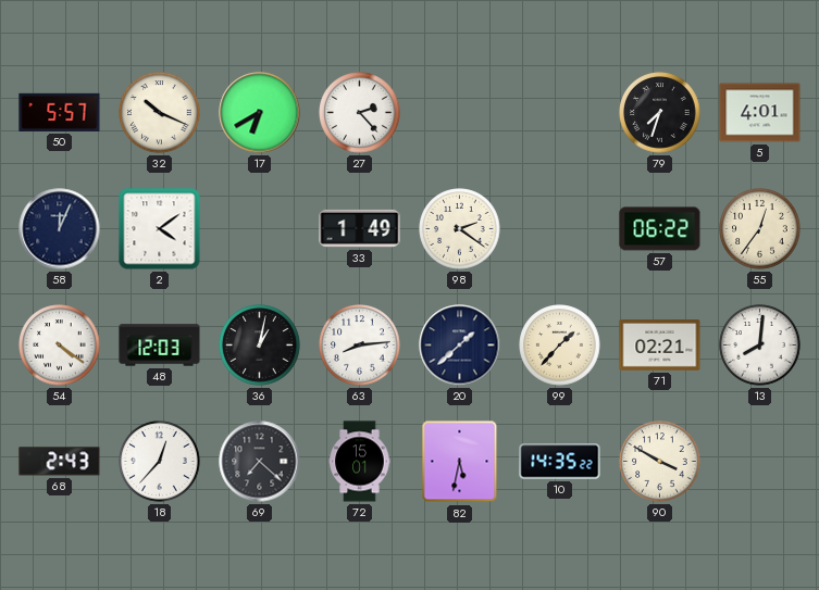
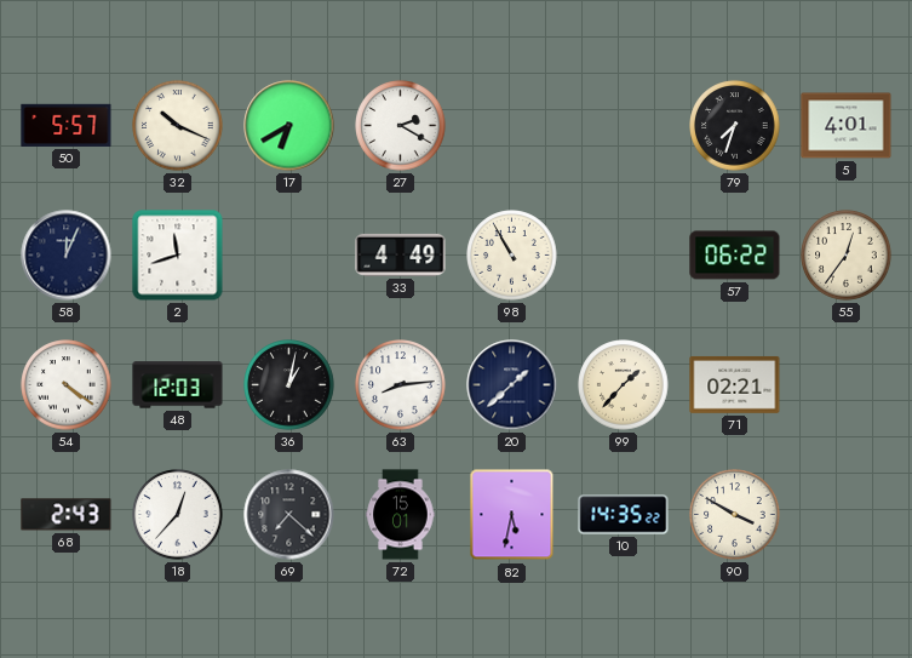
27: 2:23 -> 2:20 (401, 126)
2: 4:09 -> 11:42 (178, 256)
33: 1:49 -> 4:49 (401, 254)
98: 2:21 -> 10:55 (512, 256)
13: 8:01 -> none (760, 346)
